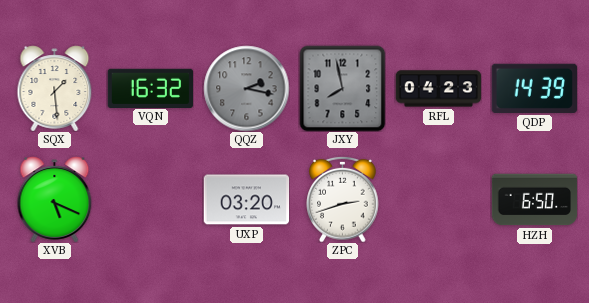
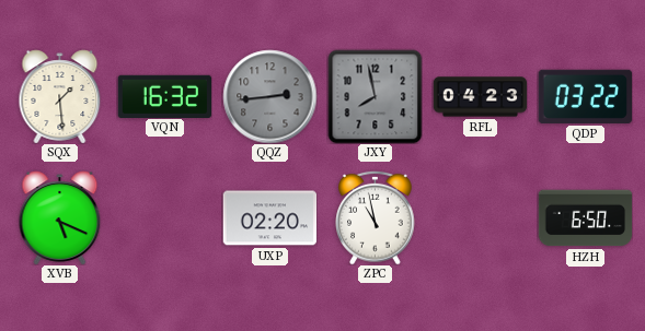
QQZ: 2:17 -> 2:44 (269, 96)
QDP: 14:39 -> 03:22 (585, 96)
UXP: 03:20 -> 02:20 (269, 218)
ZPC: 2:42 -> 10:58 (376, 217)
